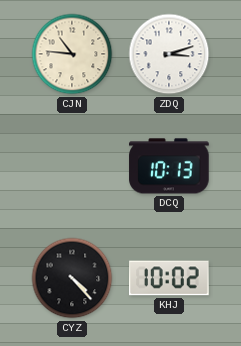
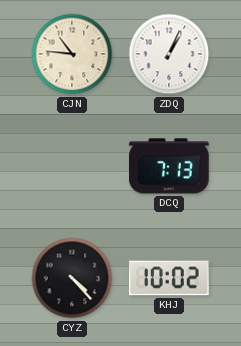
ZDQ: 3:12 -> 1:04 (169, 54)
DCQ: 10:13 -> 7:13 (169, 166)
